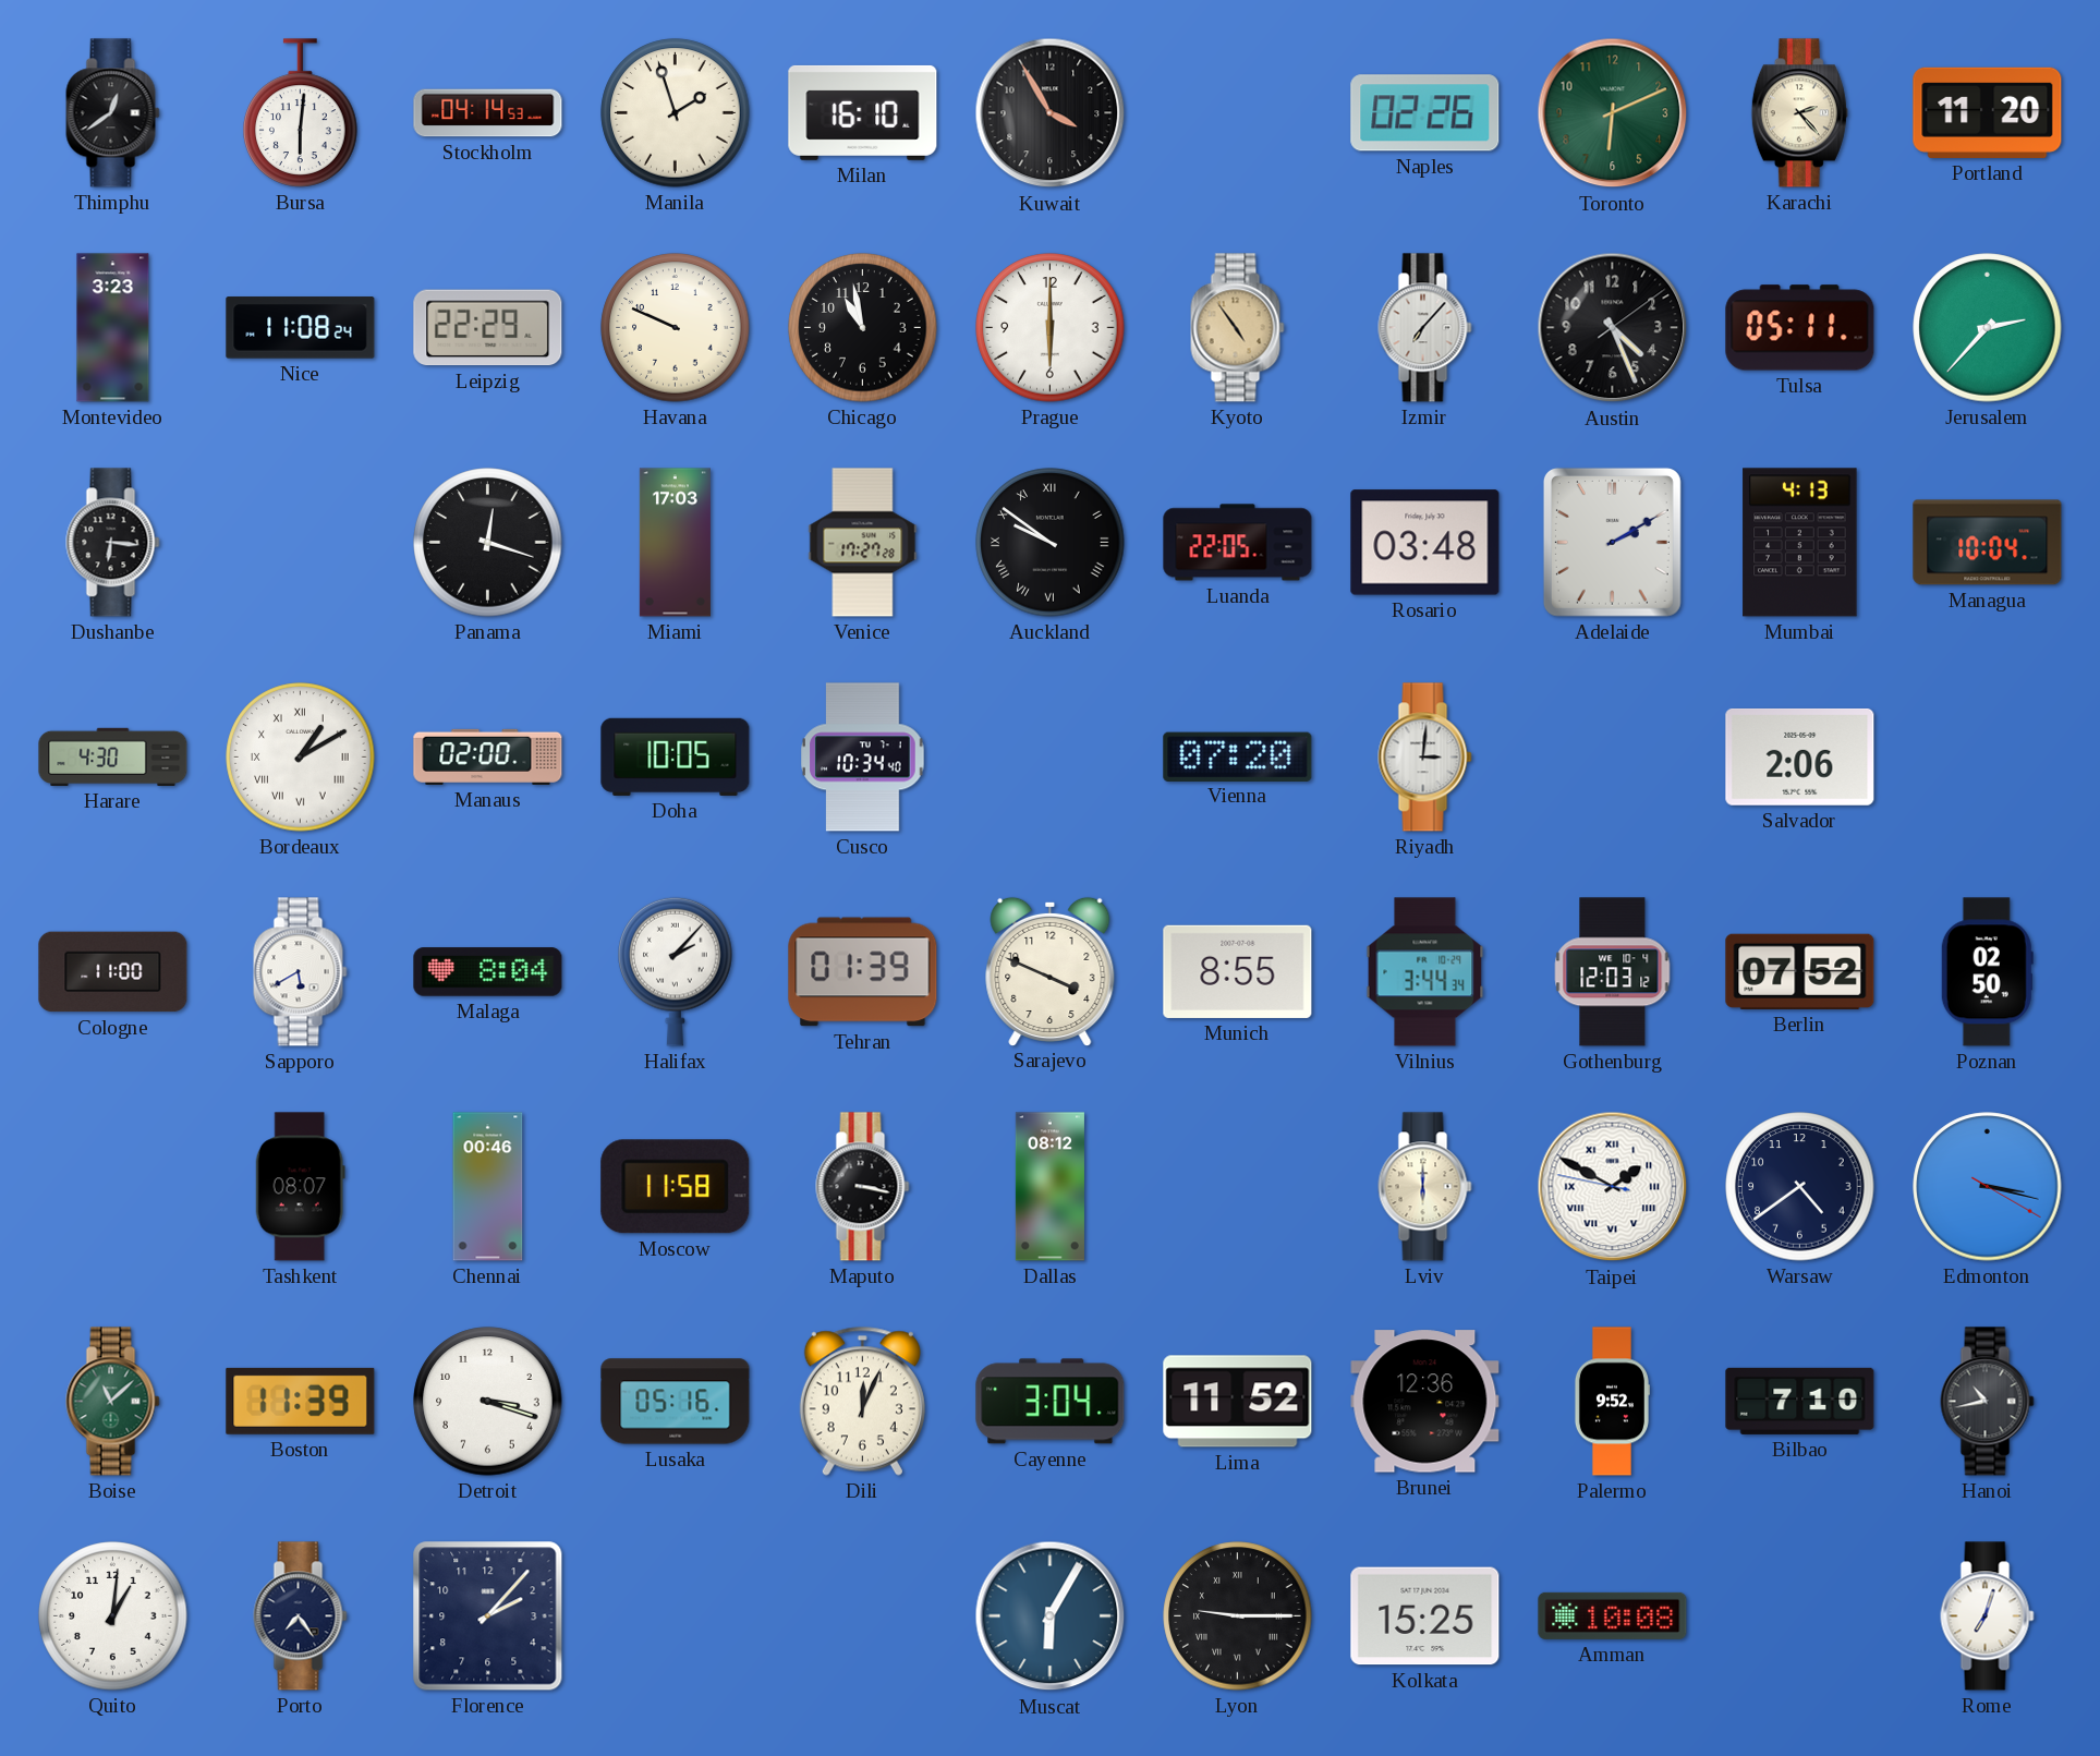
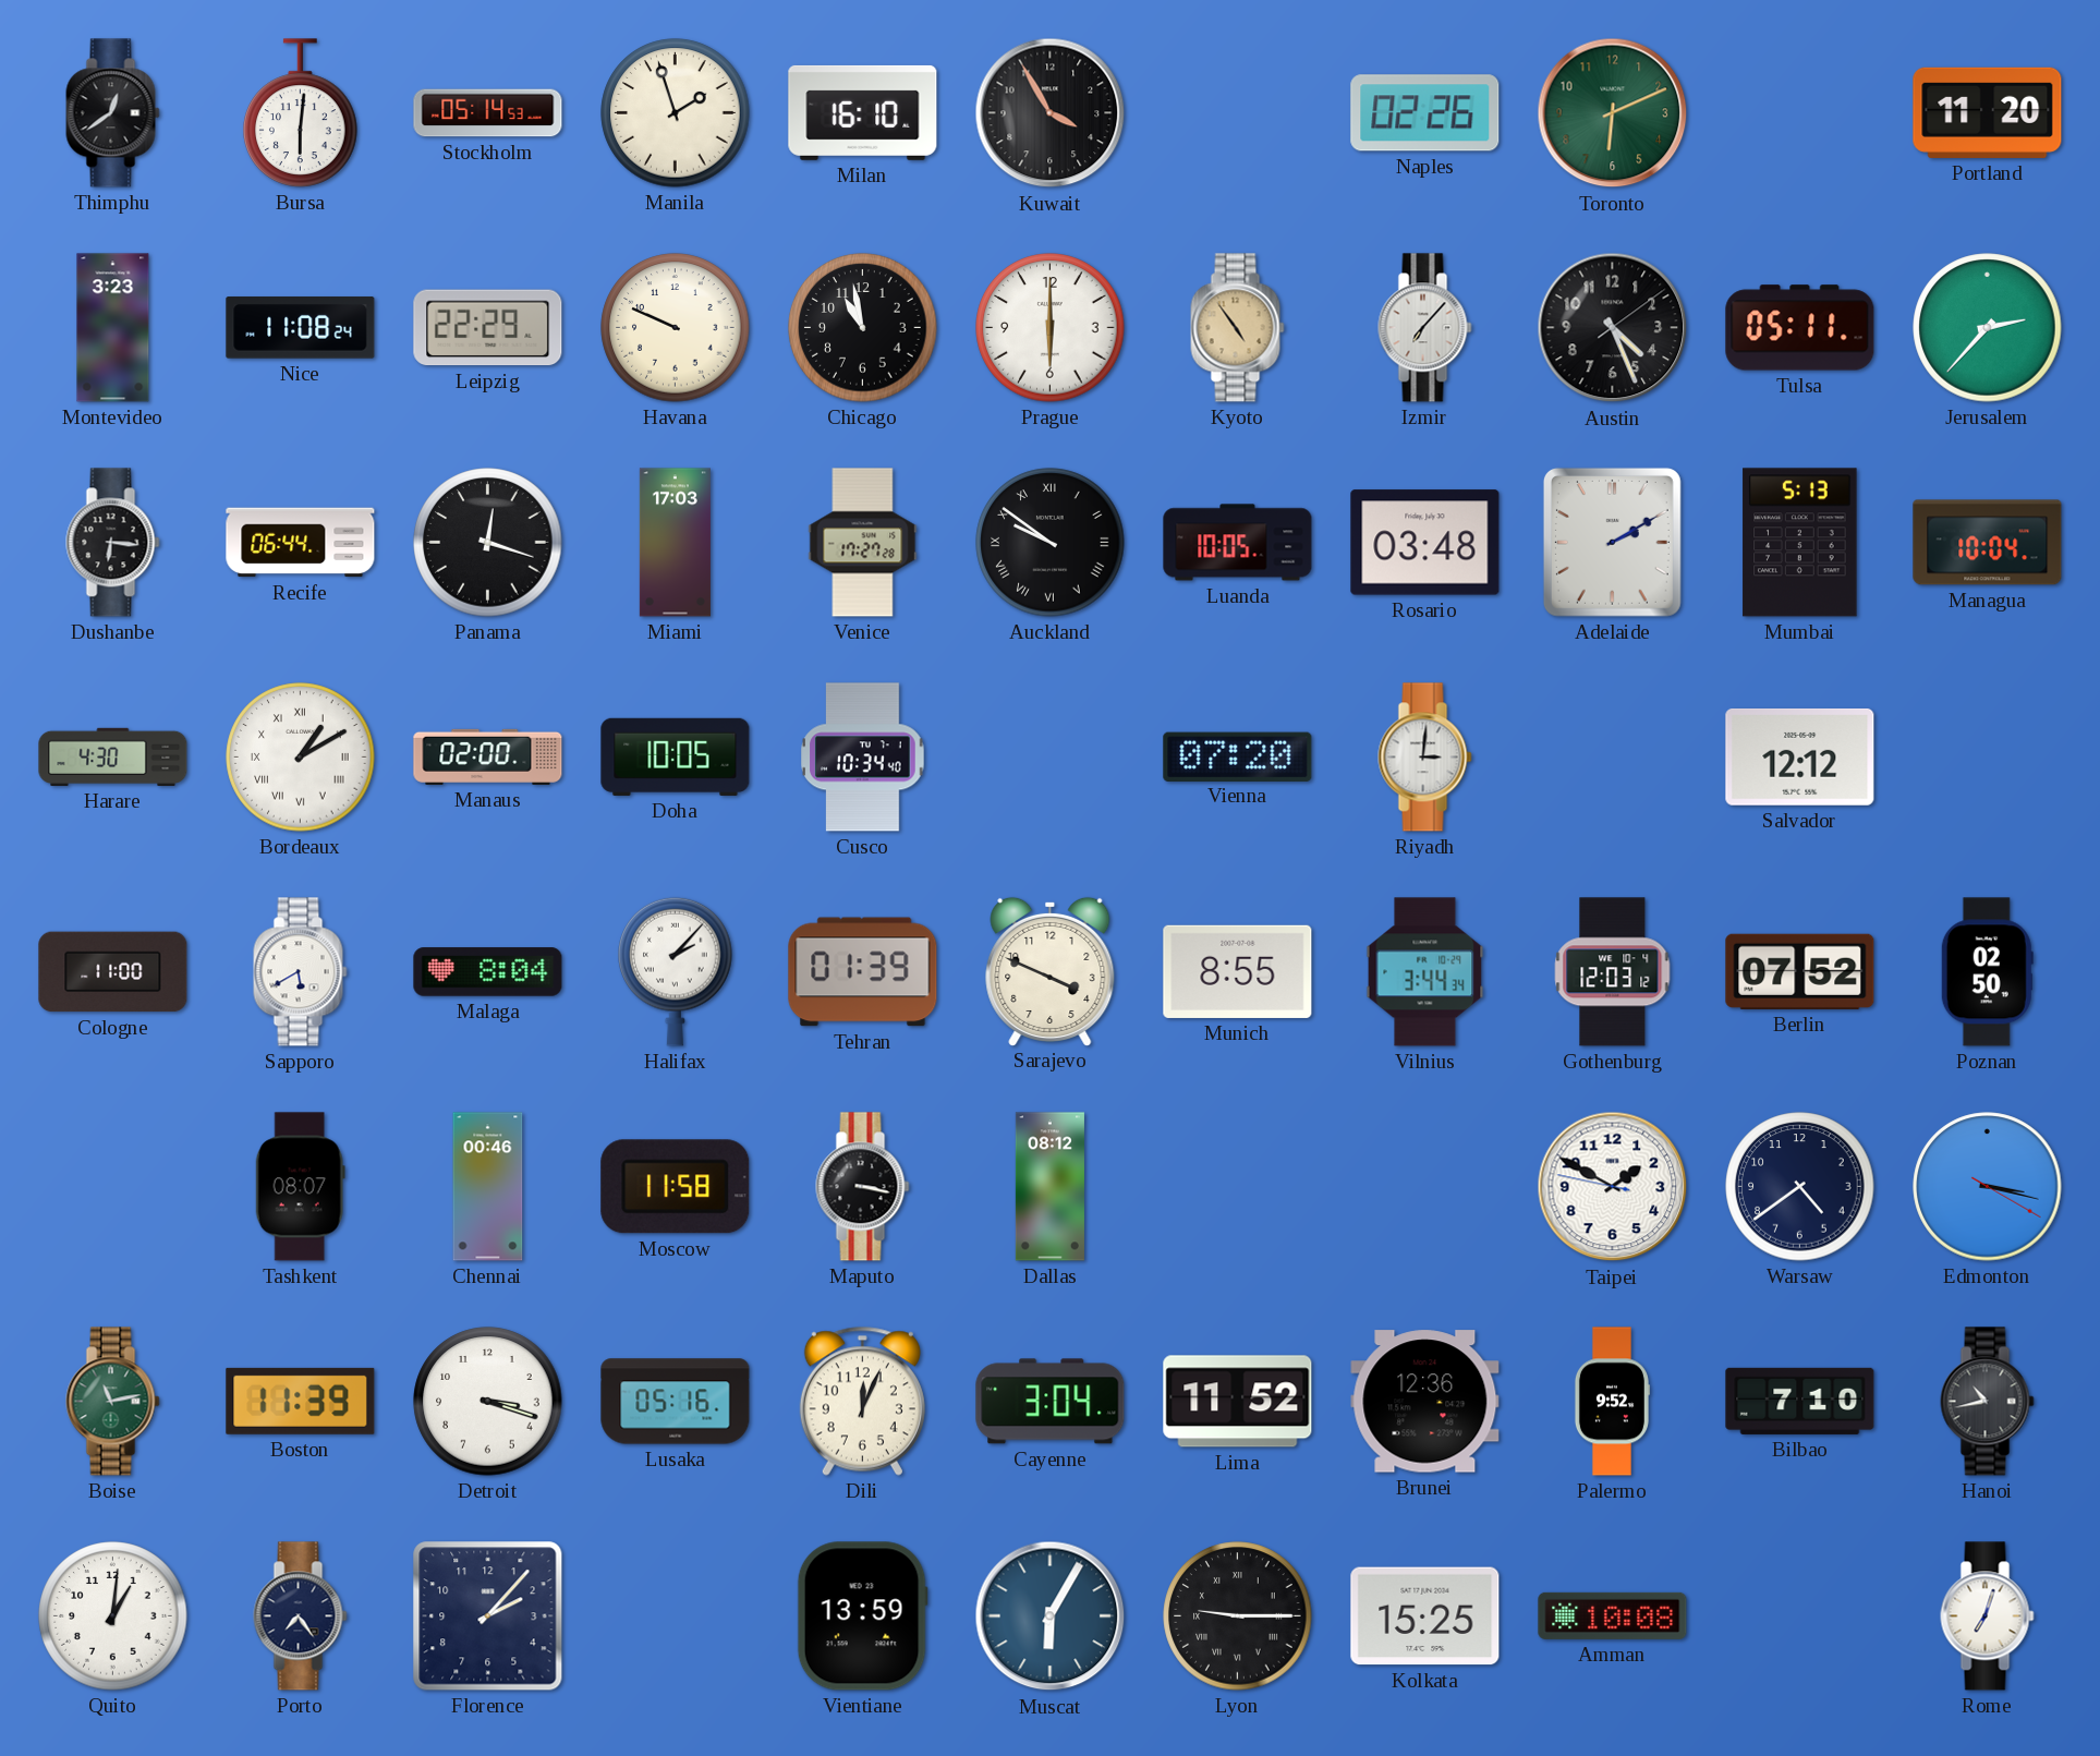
Stockholm: 04:14 -> 05:14 (488, 113)
Karachi: 2:23 -> none (1799, 113)
Recife: none -> 06:44 (301, 543)
Luanda: 22:05 -> 10:05 (1238, 543)
Mumbai: 4:13 -> 5:13 (1800, 543)
Salvador: 2:06 -> 12:12 (1800, 756)
Lviv: 6:00 -> none (1425, 1187)
Taipei numerals: Roman -> Arabic (1613, 1187)
Boise: 11:08 -> 11:13 (113, 1402)
Vientiane: none -> 13:59 (862, 1616)
